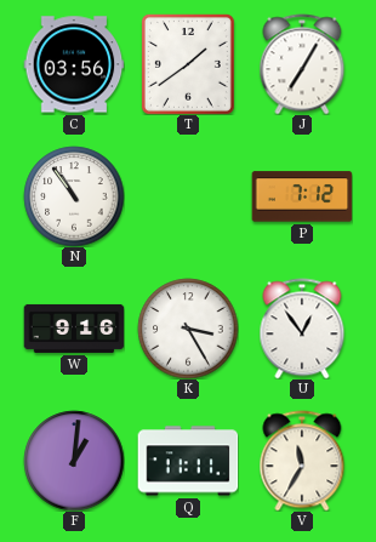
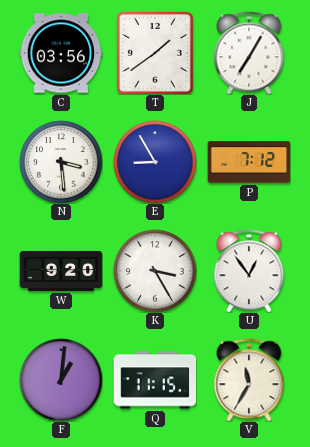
N: 10:54 -> 3:29 (61, 162)
E: none -> 8:55 (155, 162)
W: 9:16 -> 9:20 (61, 271)
Q: 11:11 -> 11:15 (155, 380)
